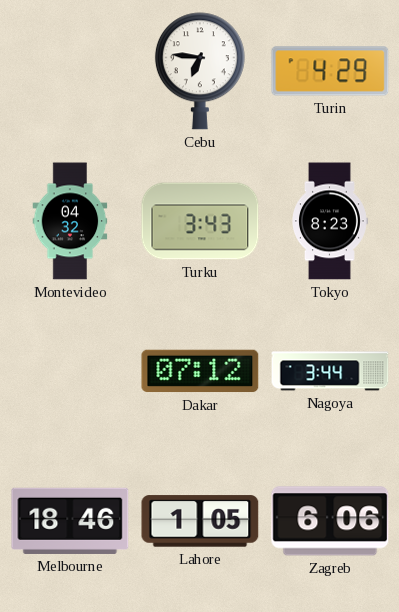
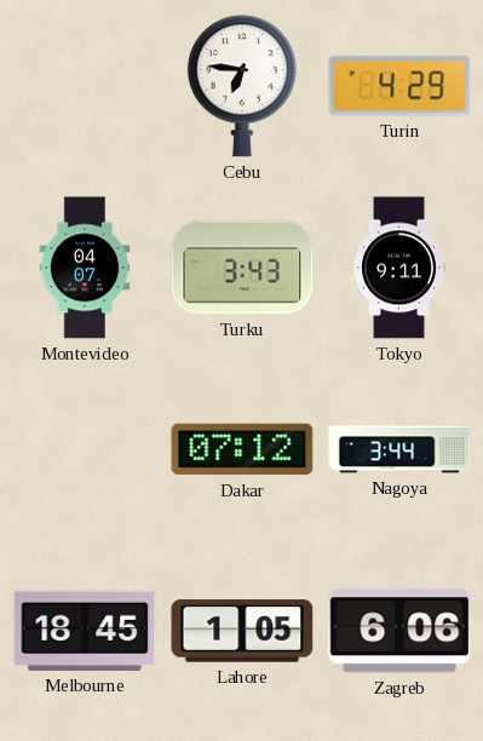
Montevideo: 04:32 -> 04:07 (85, 268)
Tokyo: 8:23 -> 9:11 (399, 268)
Melbourne: 18:46 -> 18:45 (85, 631)
